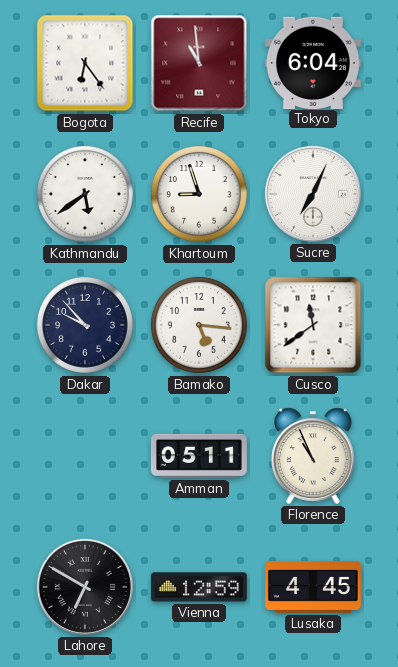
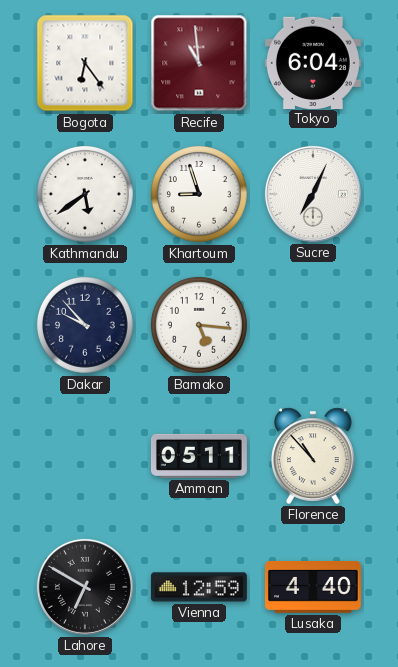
Cusco: 11:39 -> none (313, 325)
Florence: 10:56 -> 10:53 (313, 456)
Lusaka: 4:45 -> 4:40 (313, 587)
